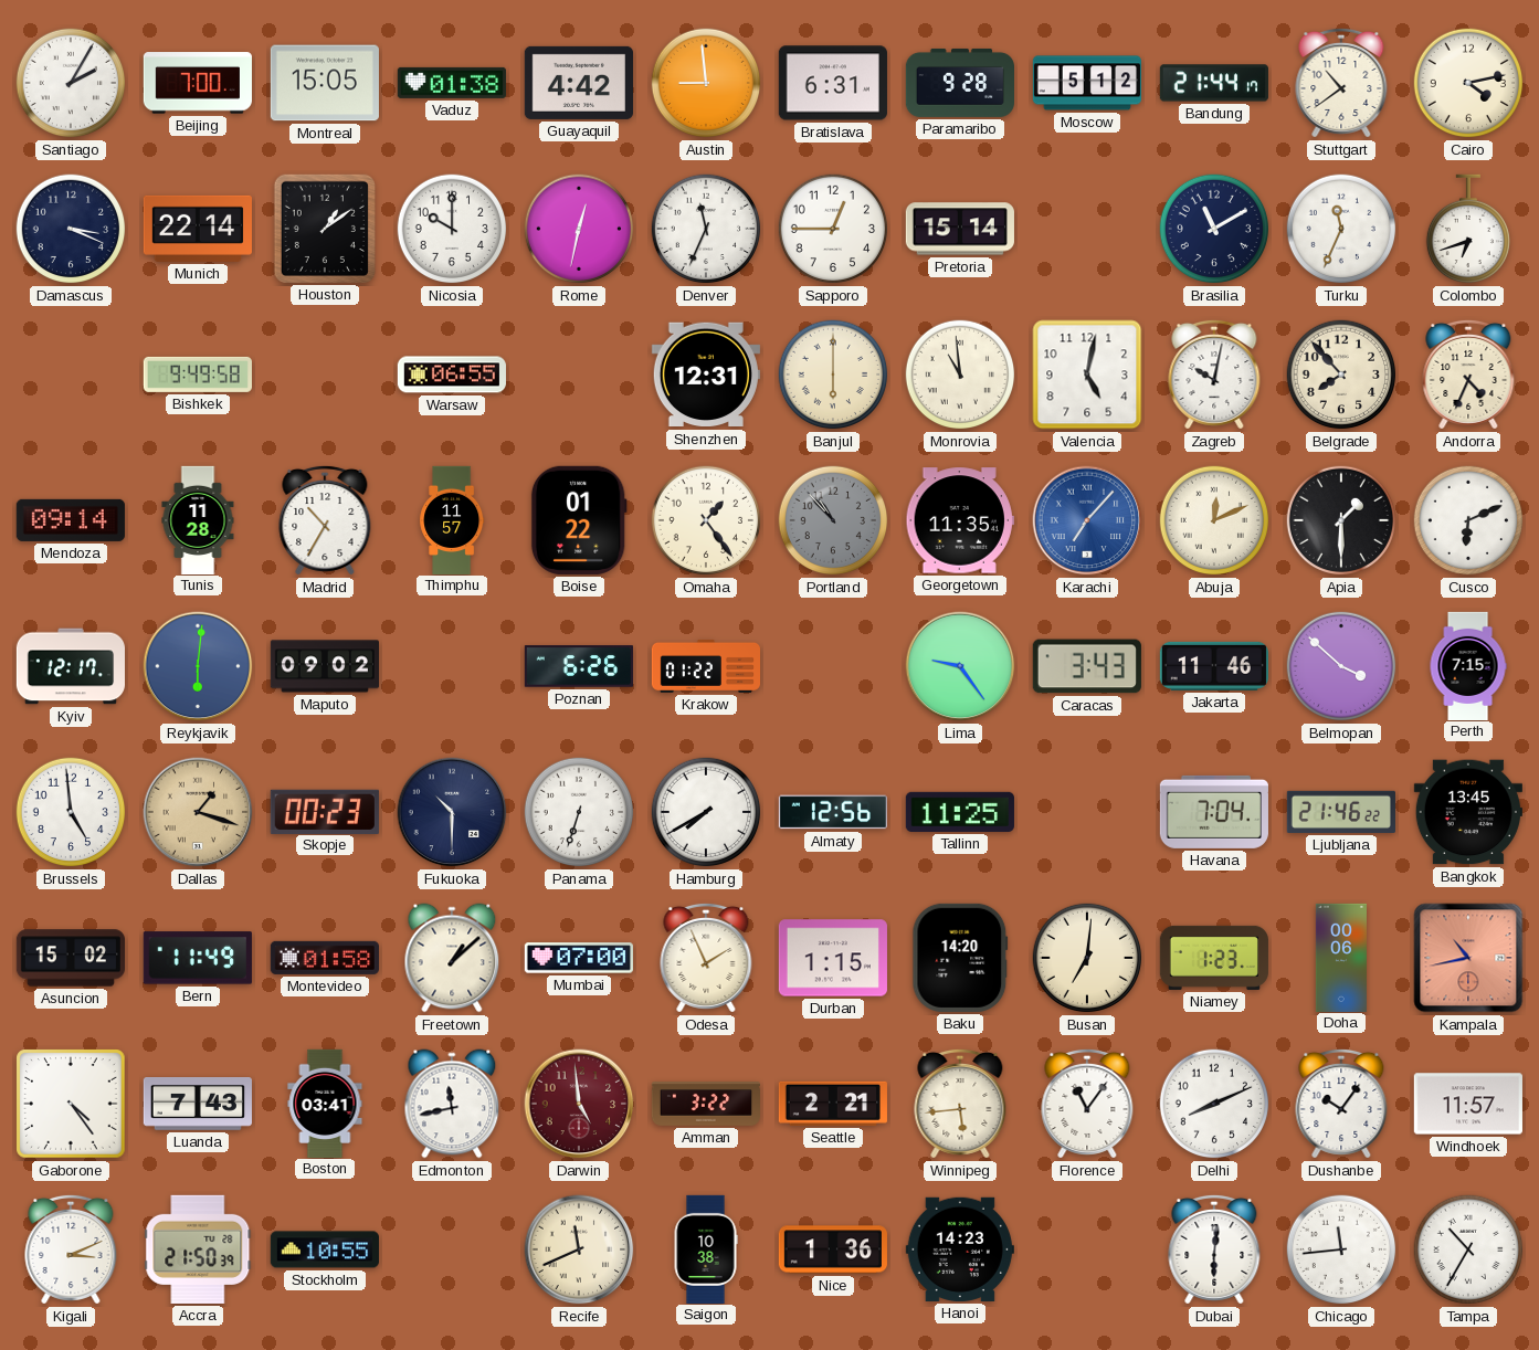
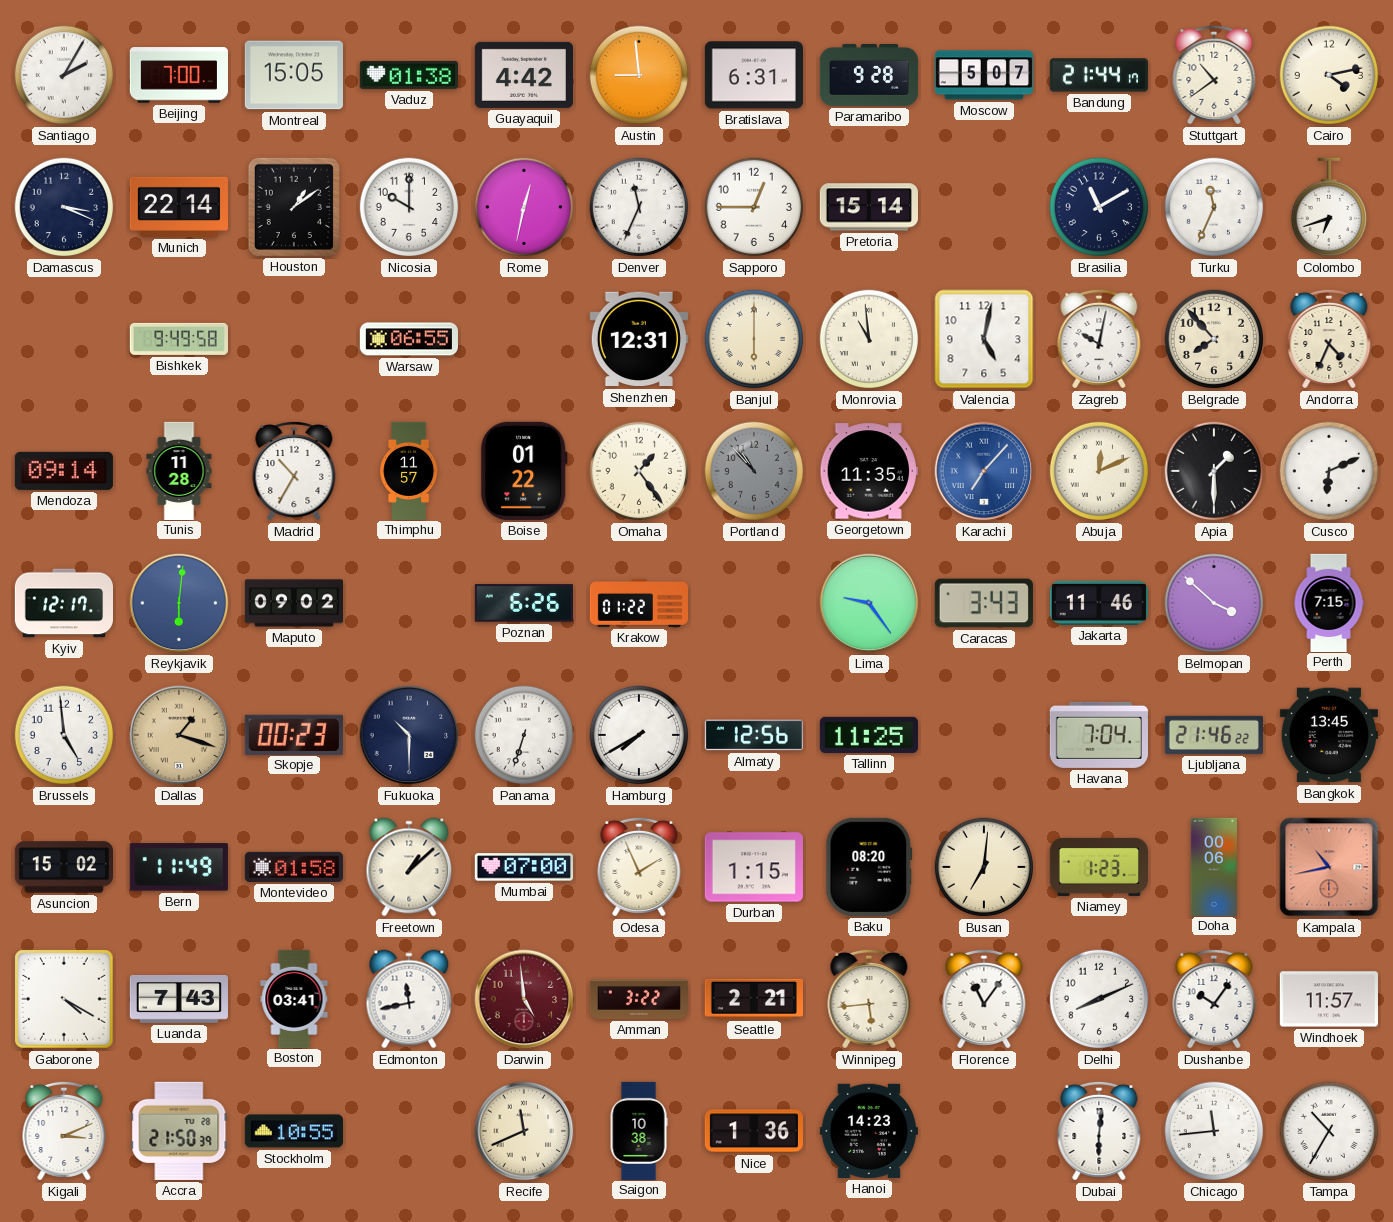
Moscow: 5:12 -> 5:07 (983, 75)
Baku: 14:20 -> 08:20 (869, 867)
Gaborone: 4:24 -> 4:20 (64, 999)
